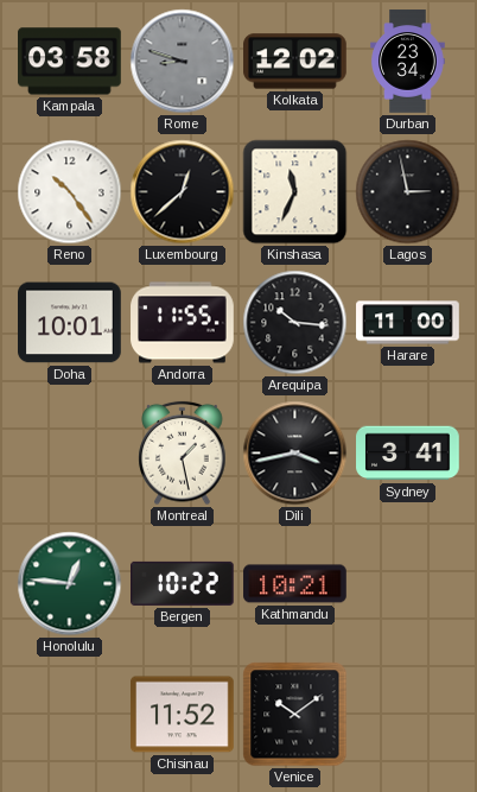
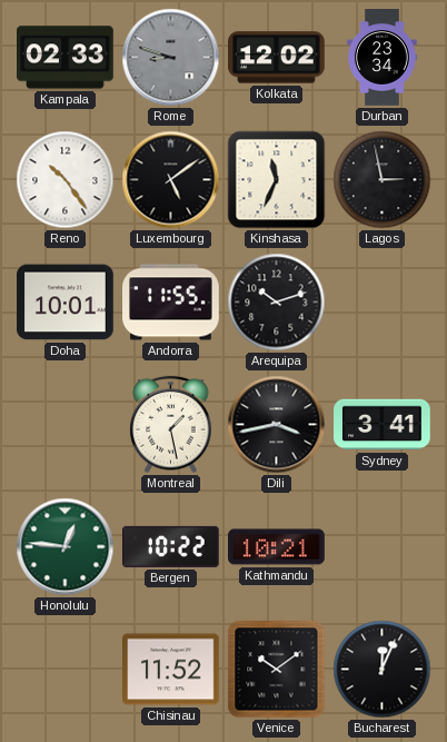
Kampala: 03:58 -> 02:33 (66, 58)
Luxembourg: 12:38 -> 5:09 (171, 180)
Arequipa: 10:16 -> 10:12 (277, 303)
Harare: 11:00 -> none (408, 323)
Bucharest: none -> 12:04 (383, 670)
